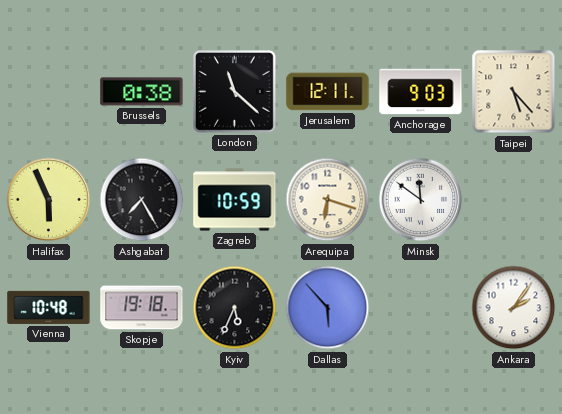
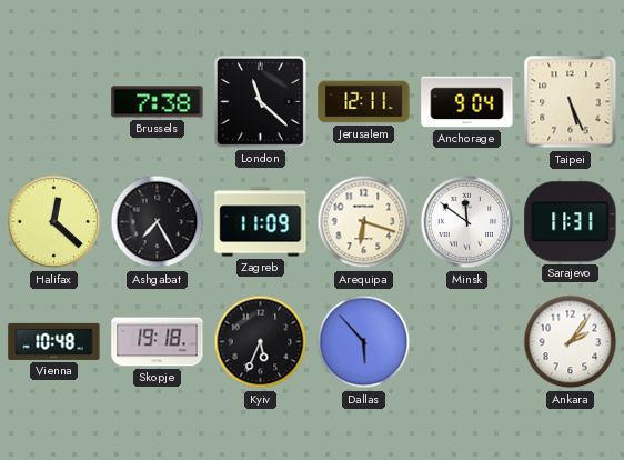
Brussels: 0:38 -> 7:38 (158, 102)
Anchorage: 9:03 -> 9:04 (467, 102)
Taipei: 5:23 -> 5:26 (571, 102)
Halifax: 5:56 -> 12:22 (54, 222)
Zagreb: 10:59 -> 11:09 (261, 222)
Sarajevo: none -> 11:31 (571, 222)
